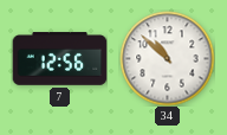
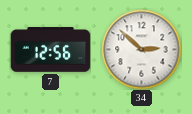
34: 10:52 -> 2:52 (141, 49)
